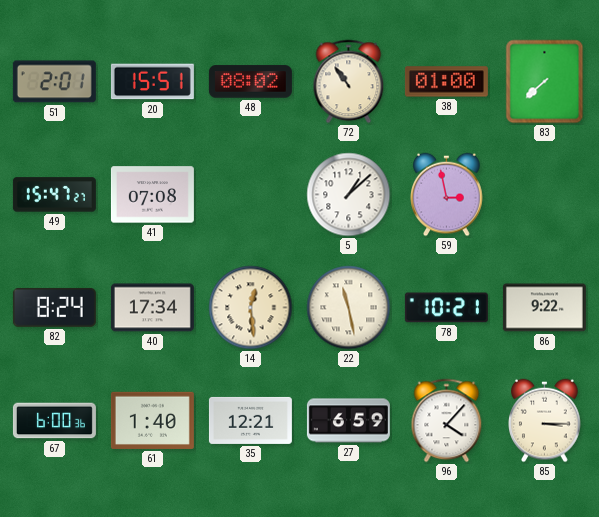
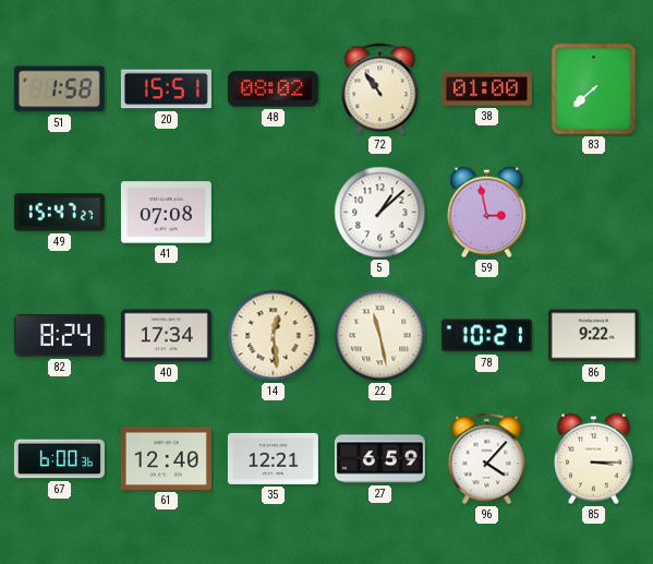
51: 2:01 -> 1:58 (59, 89)
61: 1:40 -> 12:40 (166, 458)
